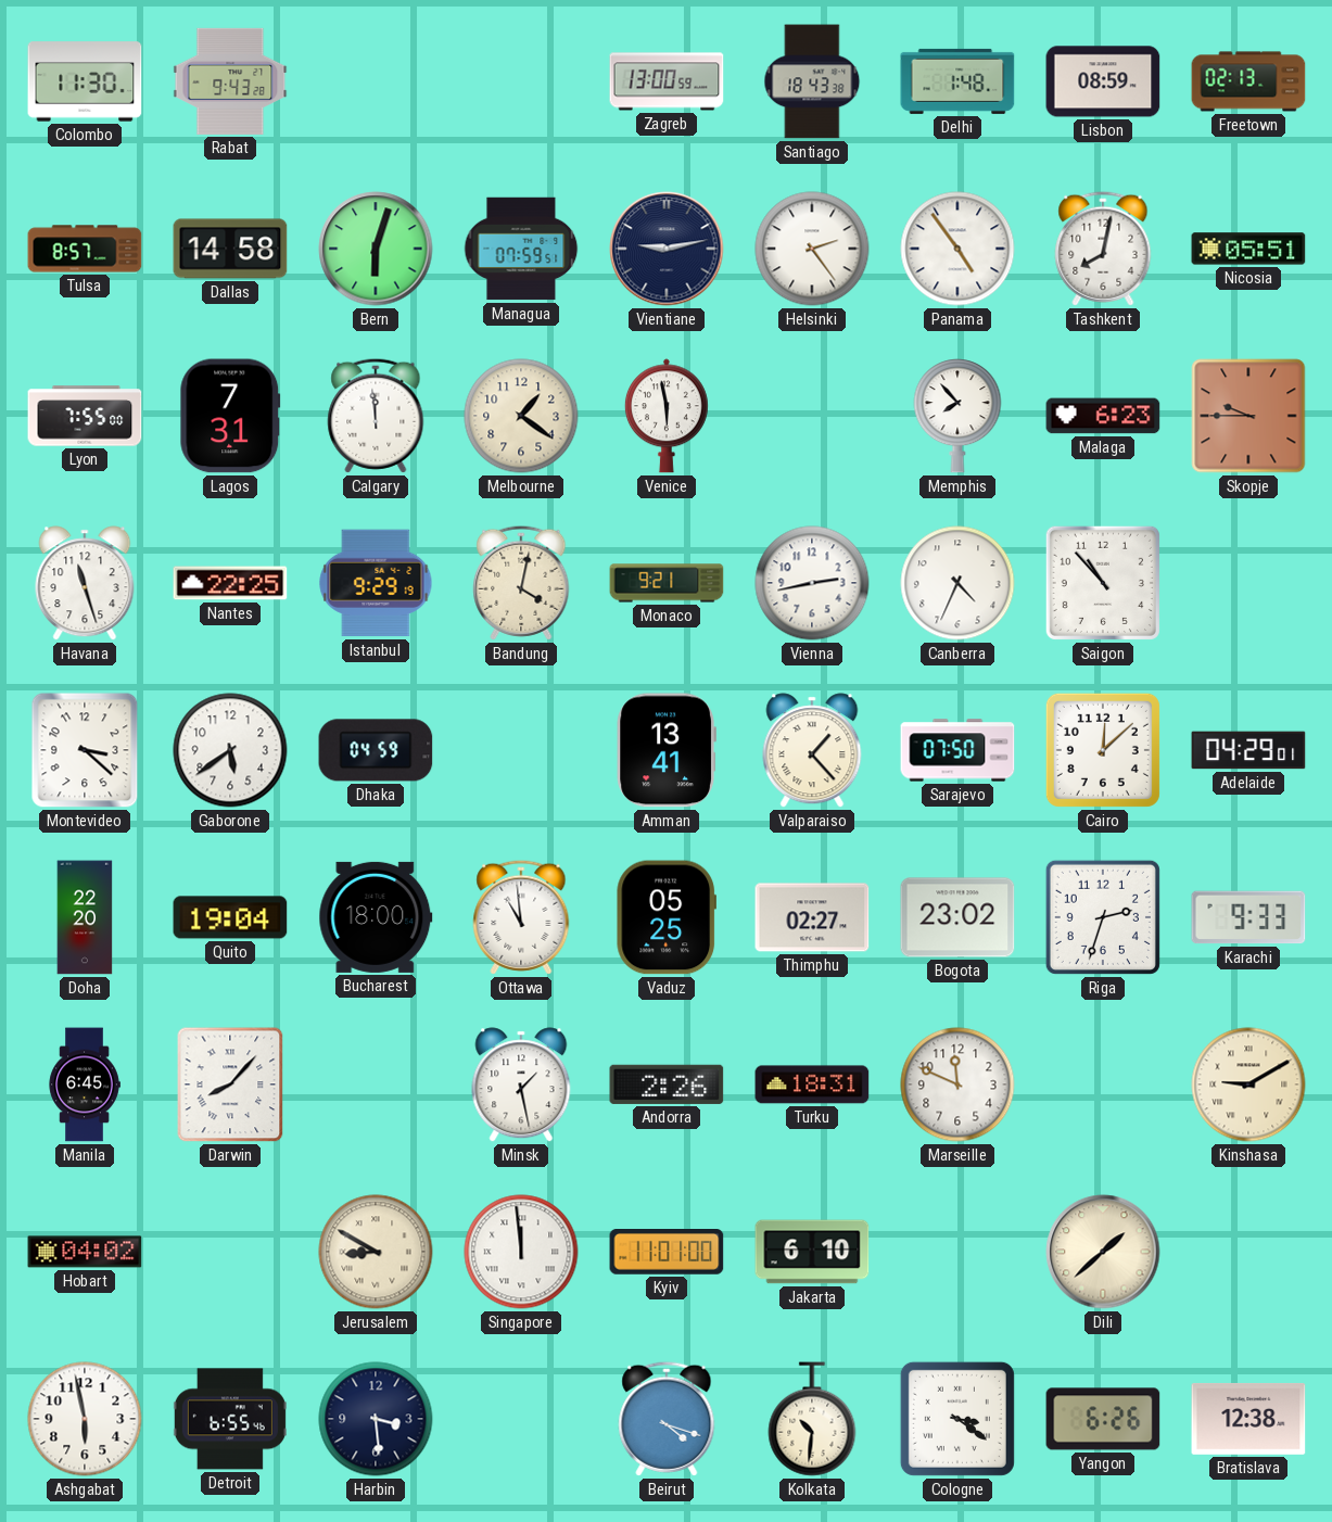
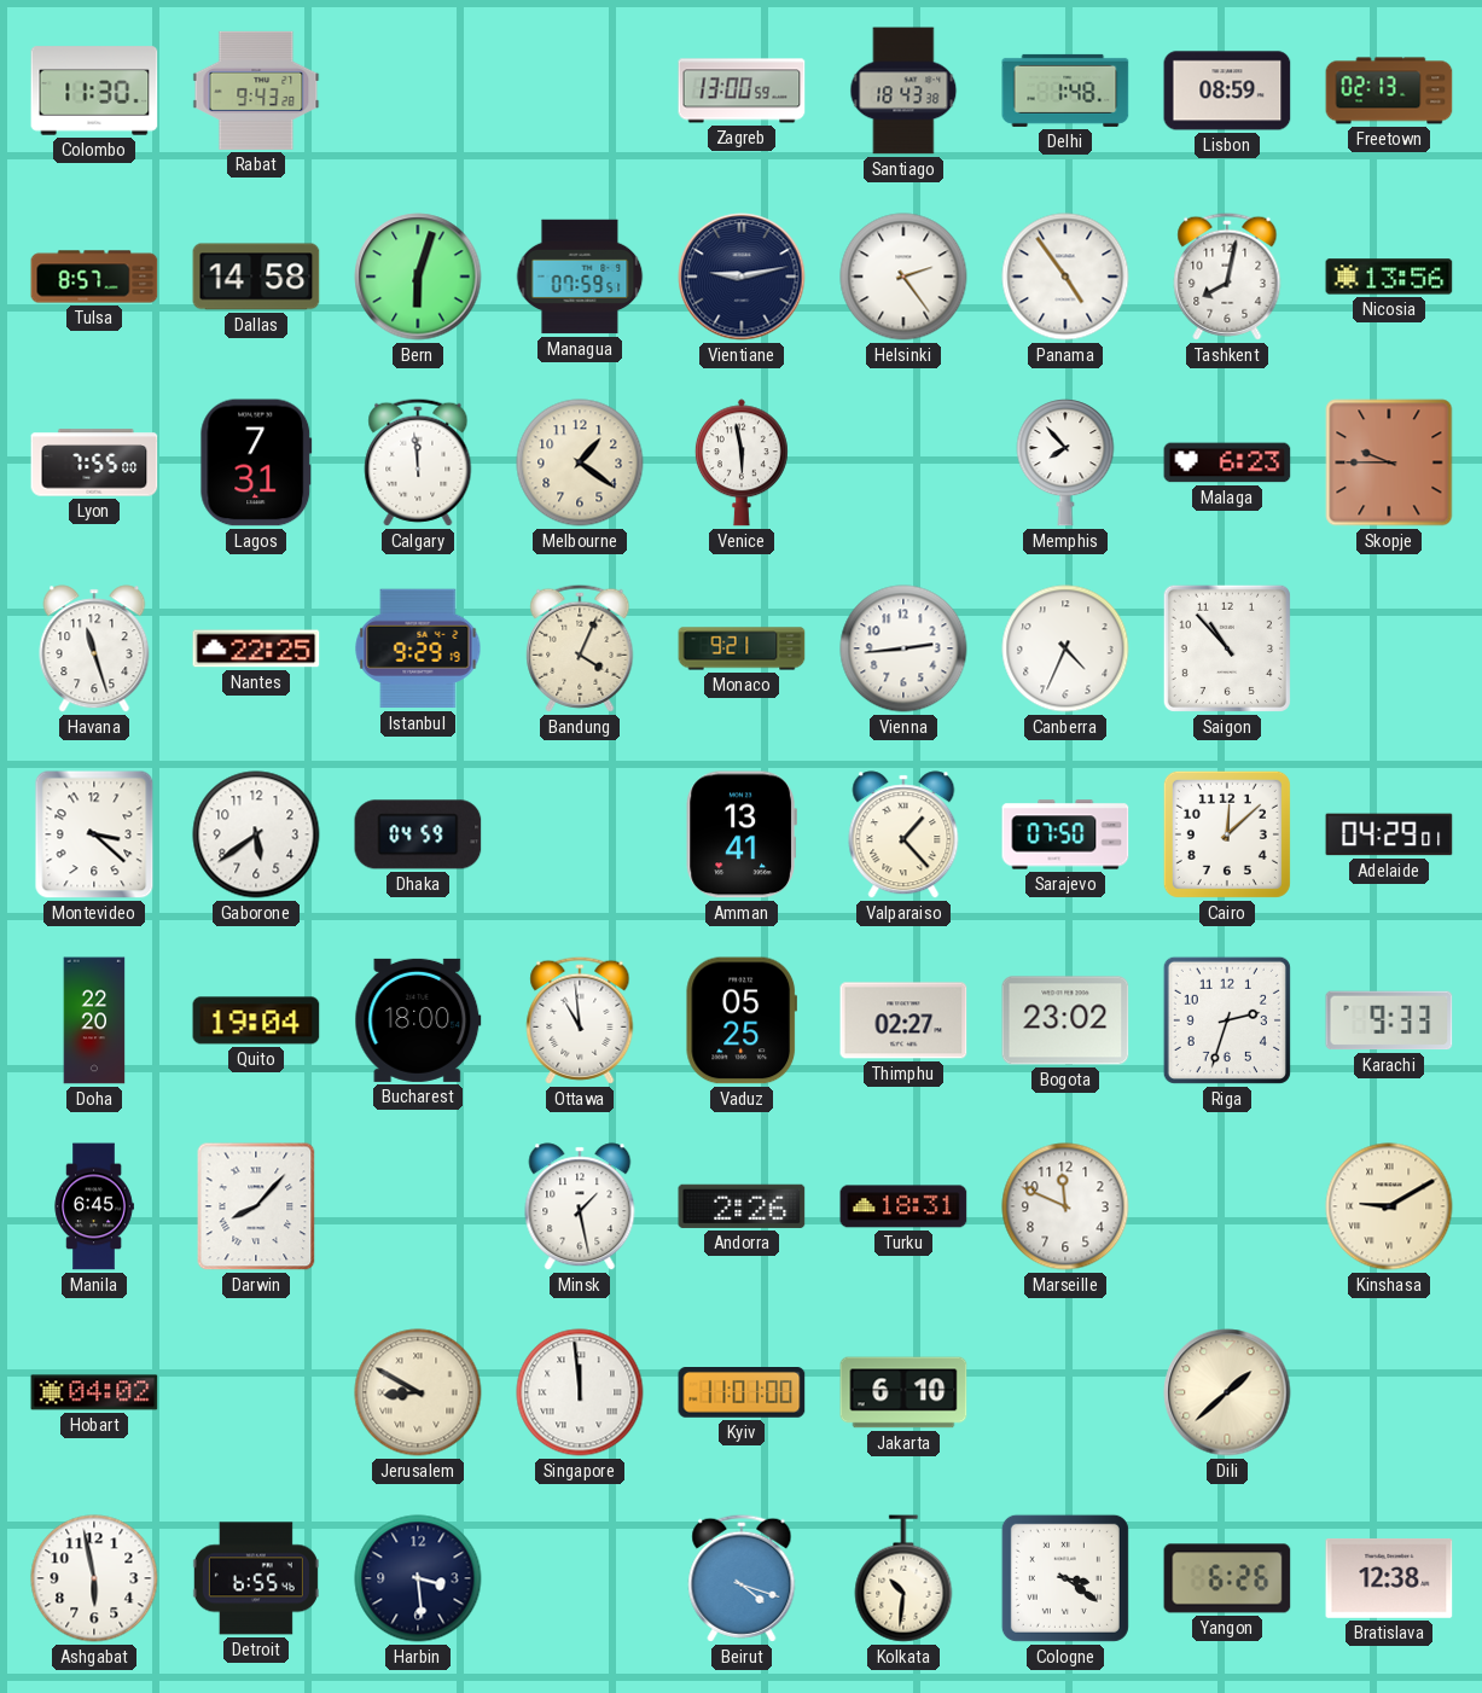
Nicosia: 05:51 -> 13:56 (1389, 277)
Bandung: 4:02 -> 4:04 (580, 648)
Vienna: 2:43 -> 2:44 (903, 648)
